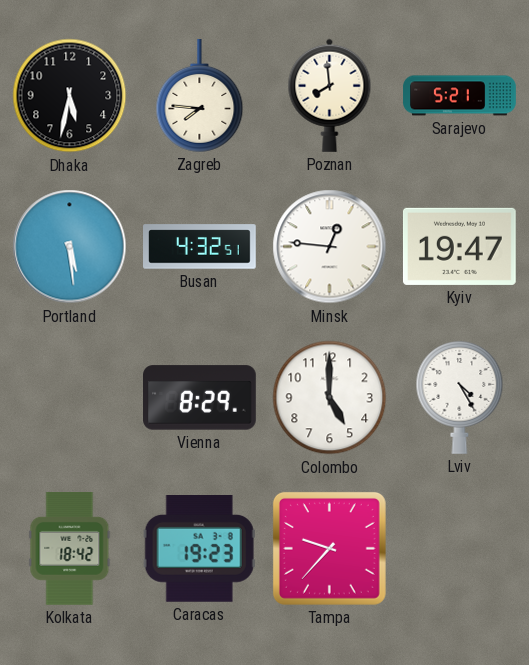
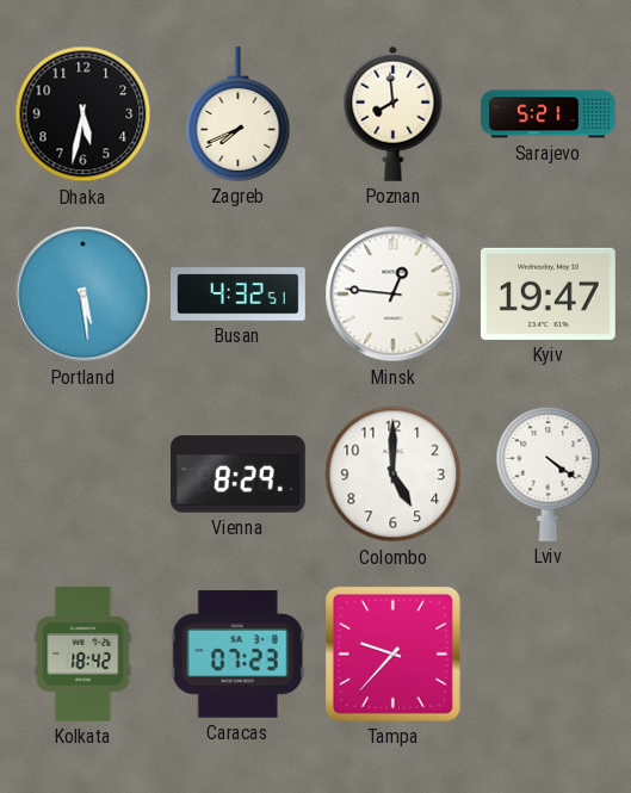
Zagreb: 7:46 -> 7:41 (239, 114)
Lviv: 4:25 -> 4:21 (549, 473)
Caracas: 19:23 -> 07:23 (237, 655)
